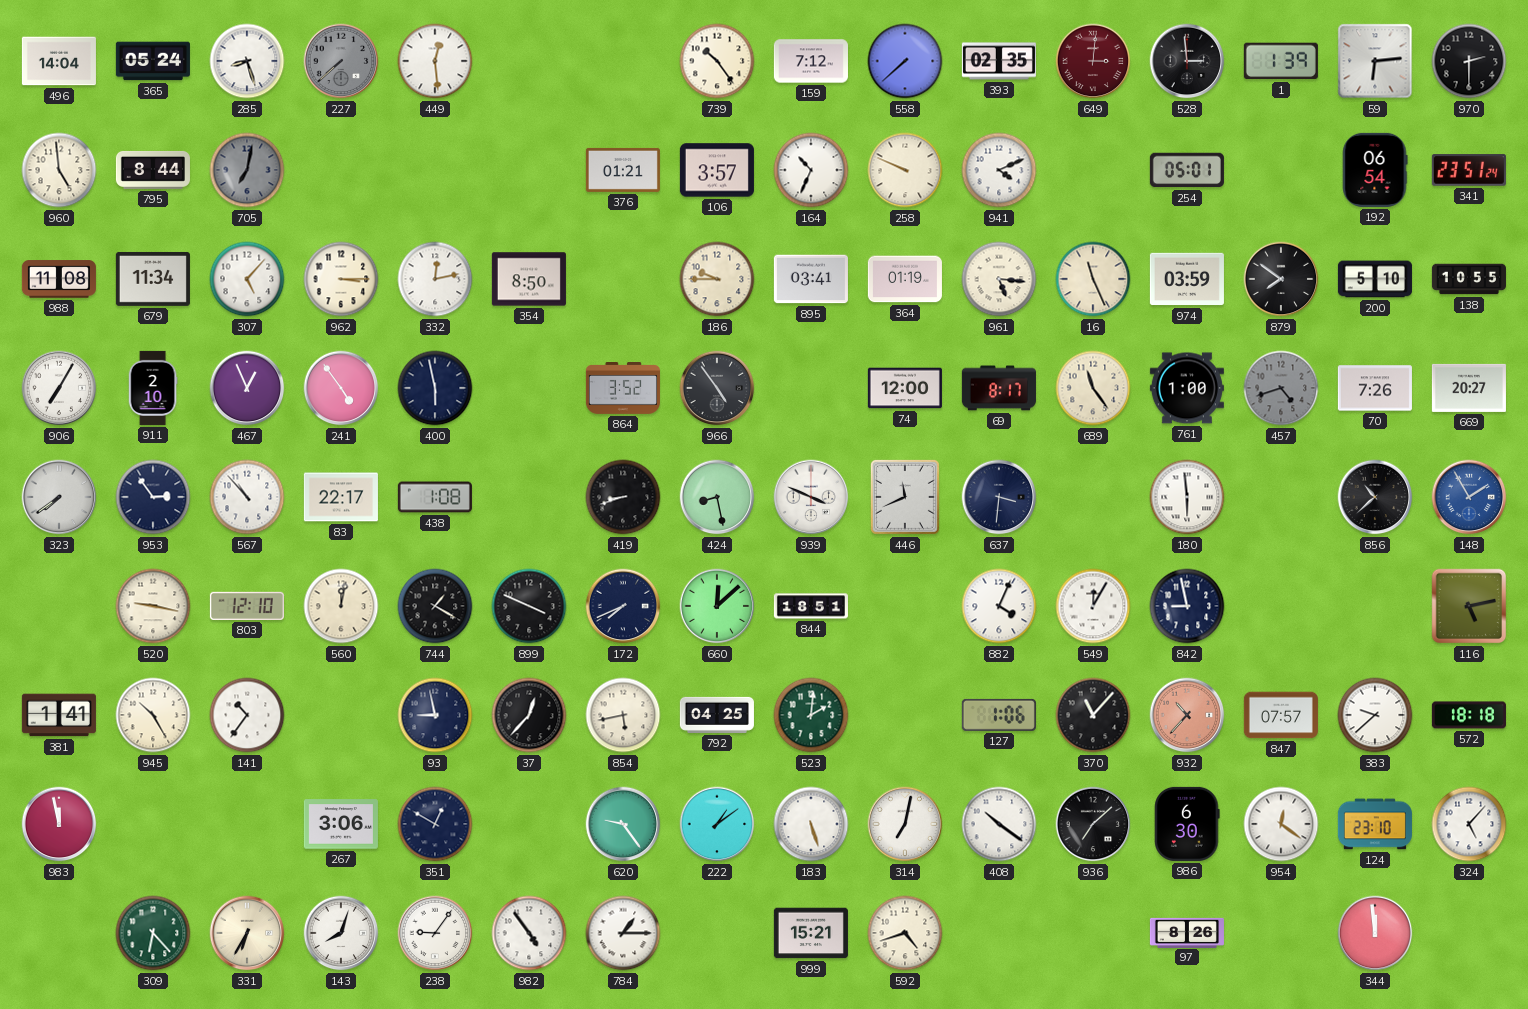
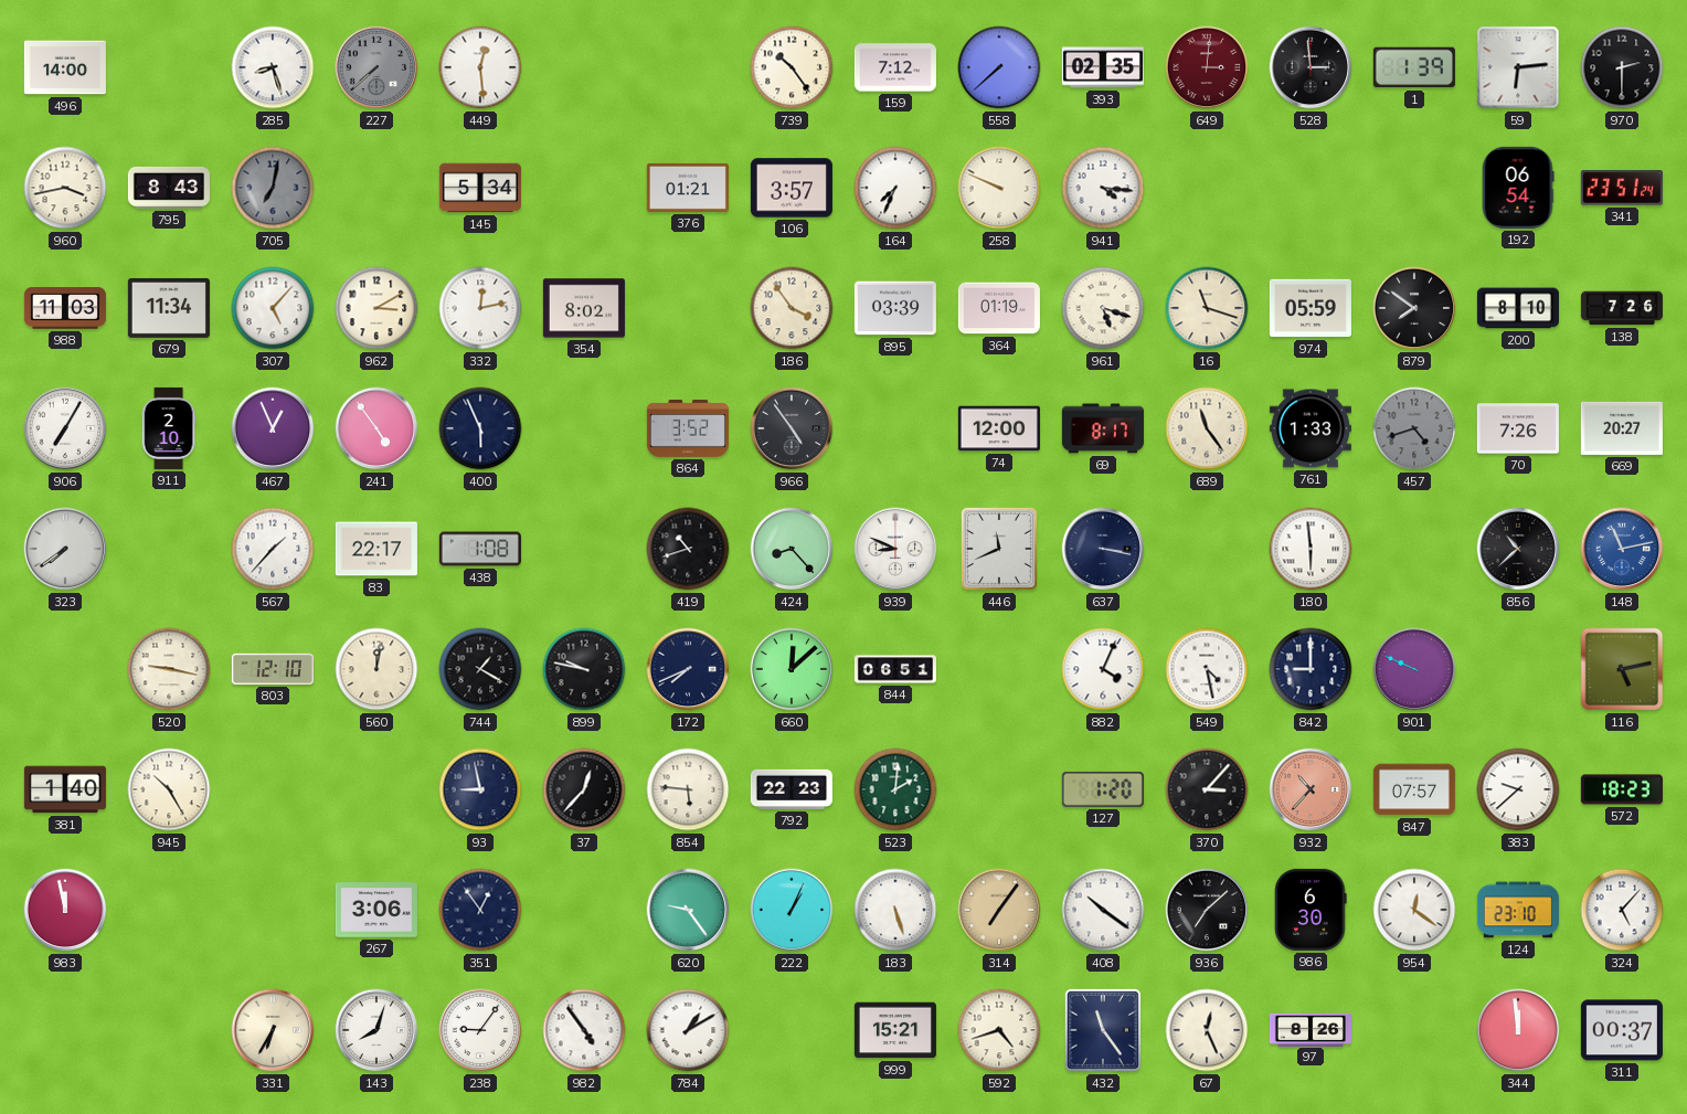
496: 14:04 -> 14:00 (65, 67)
365: 05:24 -> none (153, 61)
960: 4:59 -> 3:43 (65, 188)
795: 8:44 -> 8:43 (169, 188)
145: none -> 5:34 (480, 188)
164: 10:34 -> 7:34 (895, 188)
941: 4:11 -> 4:16 (1103, 188)
254: 05:01 -> none (1187, 170)
988: 11:08 -> 11:03 (65, 308)
962: 3:15 -> 3:10 (376, 308)
354: 8:50 -> 8:02 (584, 308)
186: 9:45 -> 3:54 (792, 308)
895: 03:41 -> 03:39 (895, 308)
961: 5:16 -> 5:18 (1103, 308)
16: 11:26 -> 11:18 (1207, 308)
974: 03:59 -> 05:59 (1311, 308)
200: 5:10 -> 8:10 (1518, 308)
138: 10:55 -> 7:26 (1622, 308)
400: 5:58 -> 5:56 (480, 428)
761: 1:00 -> 1:33 (1311, 428)
953: 2:54 -> none (153, 497)
567: 10:53 -> 1:37 (273, 549)
419: 8:42 -> 10:42 (688, 549)
424: 8:28 -> 8:23 (792, 549)
939: 3:49 -> 8:49 (895, 549)
637: 3:31 -> 3:17 (1103, 549)
148: 1:55 -> 11:13 (1622, 549)
899: 3:49 -> 9:47 (584, 669)
844: 18:51 -> 06:51 (895, 669)
549: 12:05 -> 4:28 (1207, 669)
842: 8:58 -> 9:00 (1311, 669)
901: none -> 9:49 (1414, 669)
381: 1:41 -> 1:40 (65, 789)
141: 10:36 -> none (247, 715)
854: 5:43 -> 5:46 (688, 789)
792: 04:25 -> 22:23 (792, 789)
127: 1:06 -> 1:20 (1103, 789)
370: 11:07 -> 3:07 (1207, 789)
572: 18:18 -> 18:23 (1622, 789)
351: 12:50 -> 12:54 (480, 910)
222: 1:09 -> 1:04 (792, 910)
314: 7:02 -> 7:06 (999, 910)
314 dial: white -> champagne (999, 910)
309: 6:23 -> none (153, 933)
784: 1:15 -> 1:10 (688, 1030)
432: none -> 11:24 (1103, 1030)
67: none -> 12:26 (1207, 1030)
311: none -> 00:37 (1622, 1030)
